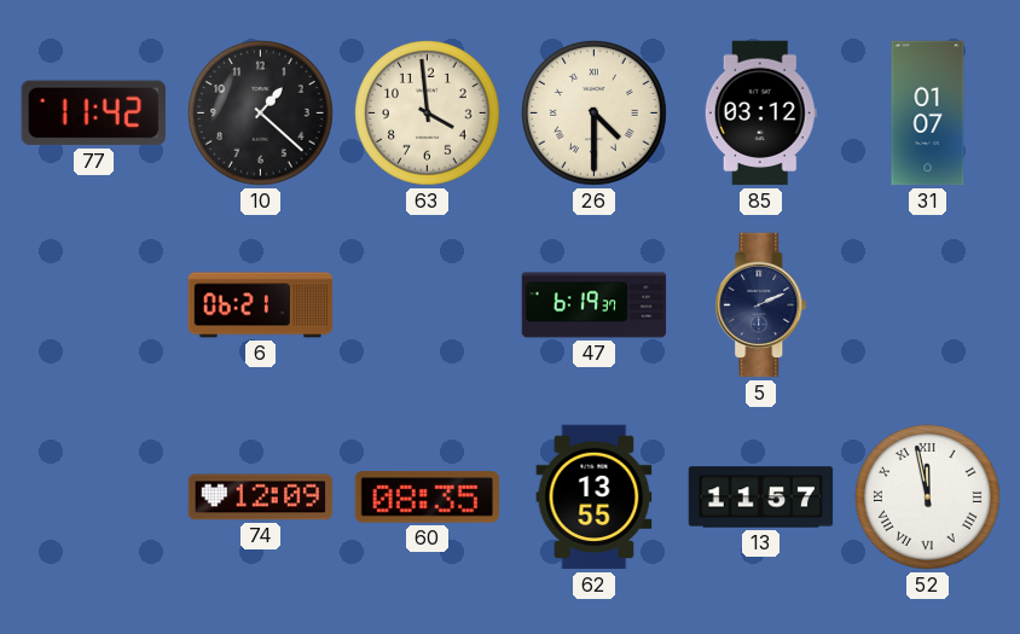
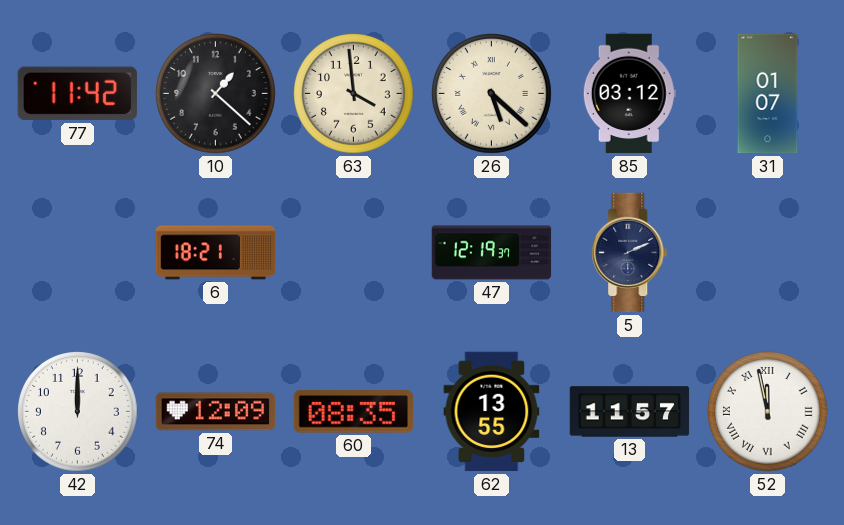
26: 4:30 -> 5:22 (492, 94)
6: 06:21 -> 18:21 (216, 253)
47: 6:19 -> 12:19 (492, 253)
42: none -> 12:00 (78, 412)
